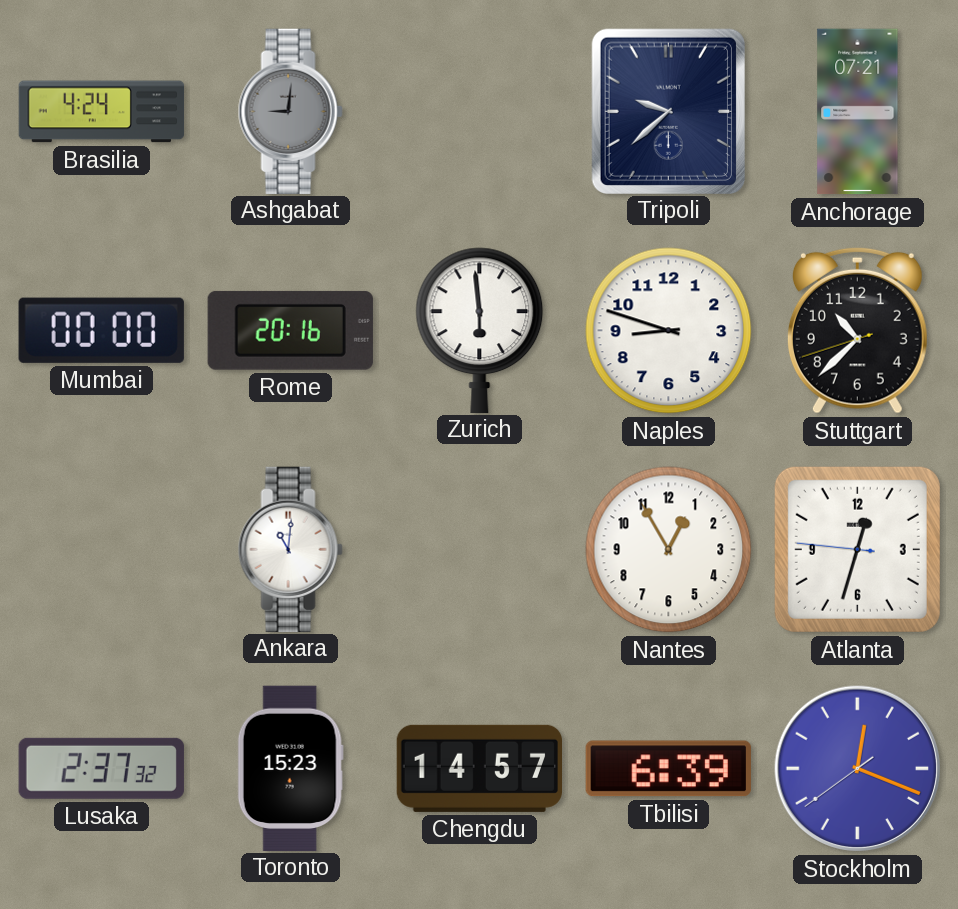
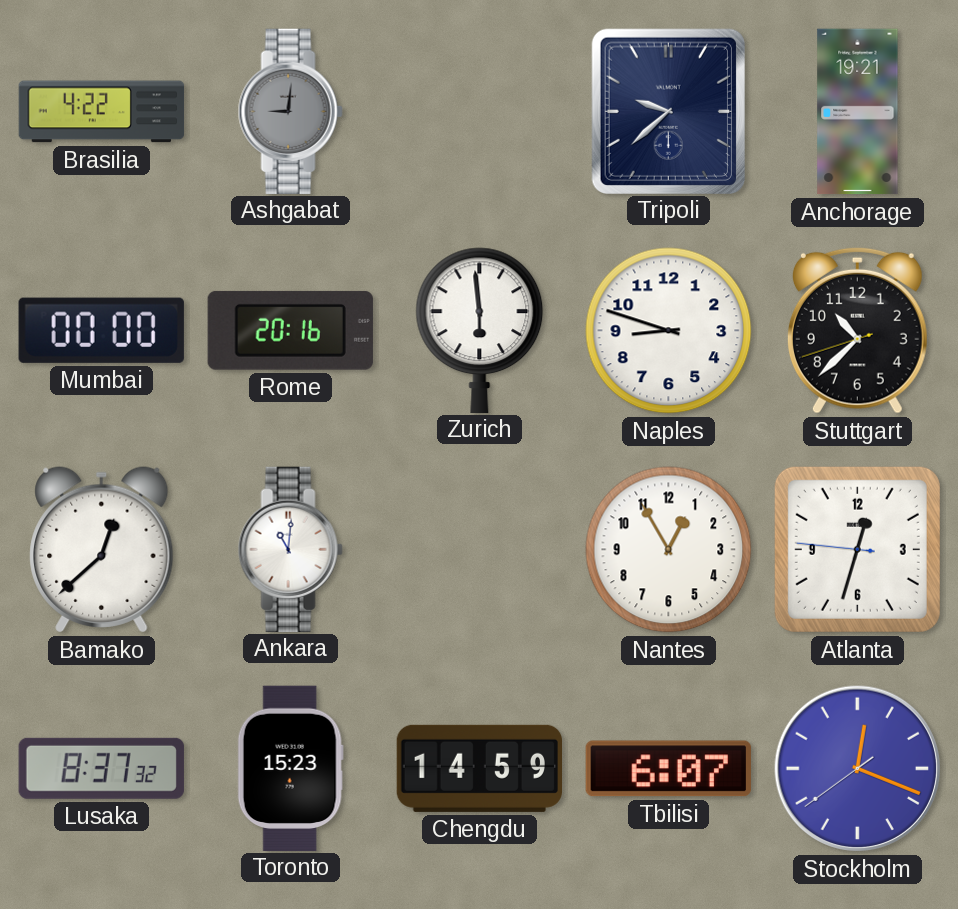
Brasilia: 4:24 -> 4:22 (102, 112)
Anchorage: 07:21 -> 19:21 (858, 112)
Bamako: none -> 12:38 (102, 550)
Lusaka: 2:37 -> 8:37 (101, 768)
Chengdu: 14:57 -> 14:59 (479, 768)
Tbilisi: 6:39 -> 6:07 (668, 769)
